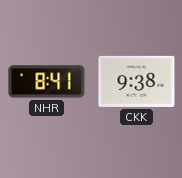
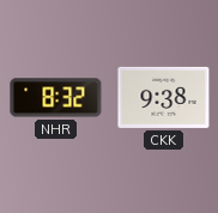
NHR: 8:41 -> 8:32 (56, 98)
